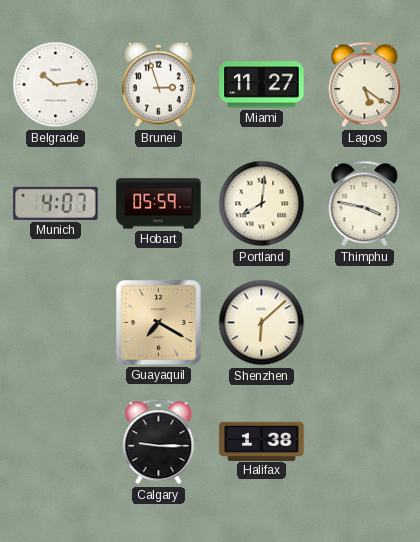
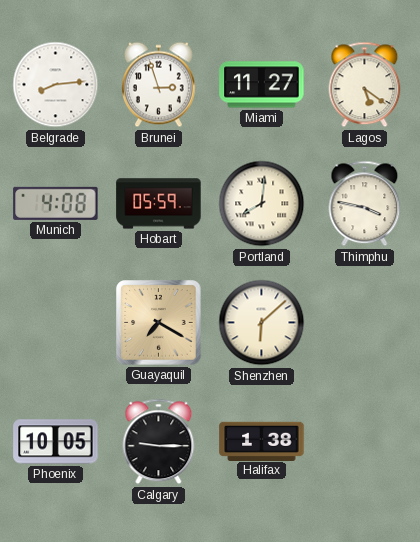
Belgrade: 10:14 -> 8:14 (56, 85)
Munich: 4:07 -> 4:08 (56, 203)
Phoenix: none -> 10:05 (56, 442)
